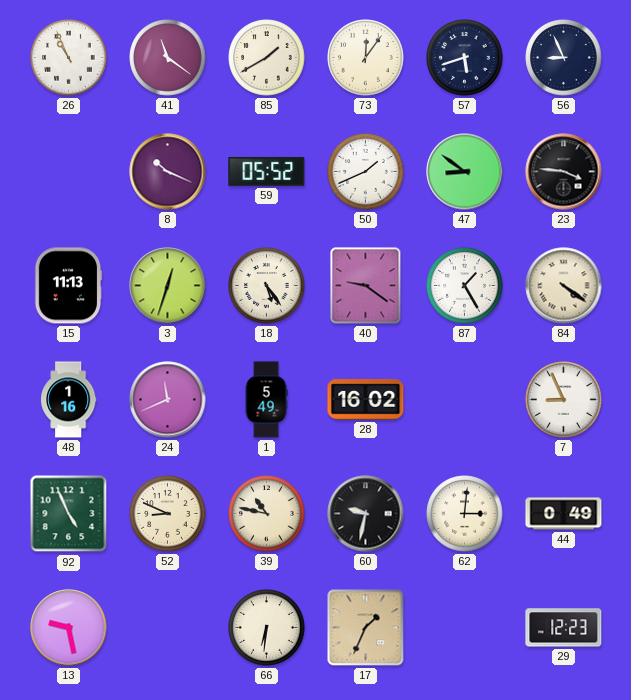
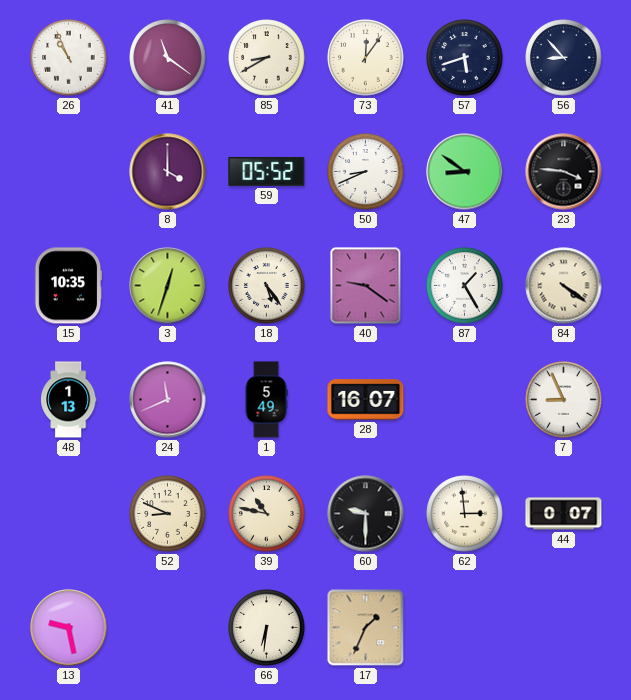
85: 1:40 -> 8:40 (267, 58)
56: 8:56 -> 8:53 (564, 58)
8: 10:19 -> 4:00 (168, 172)
50: 1:41 -> 8:41 (366, 172)
15: 11:13 -> 10:35 (68, 286)
48: 1:16 -> 1:13 (69, 400)
28: 16:02 -> 16:07 (366, 400)
92: 4:56 -> none (69, 514)
60: 9:32 -> 9:30 (366, 514)
62: 3:01 -> 2:59 (465, 514)
44: 0:49 -> 0:07 (564, 514)
29: 12:23 -> none (564, 628)
